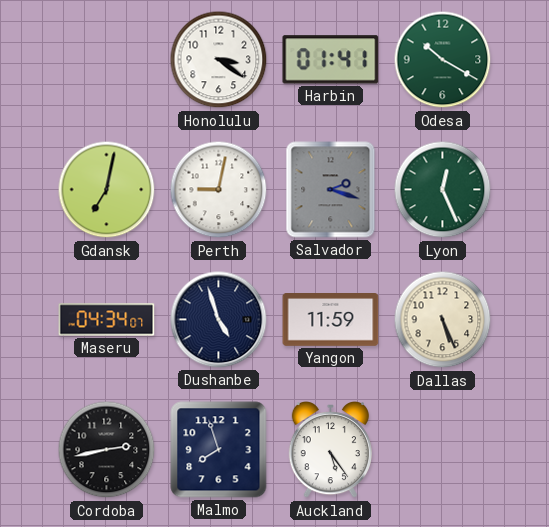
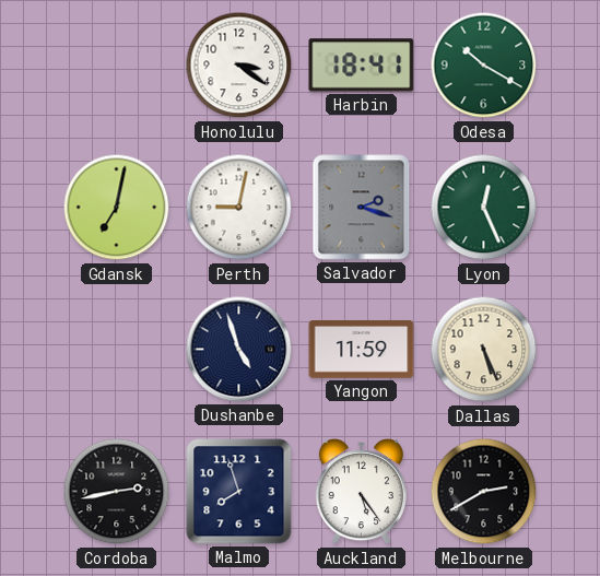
Harbin: 01:41 -> 18:41 (362, 66)
Maseru: 04:34 -> none (107, 320)
Melbourne: none -> 2:40 (484, 492)
